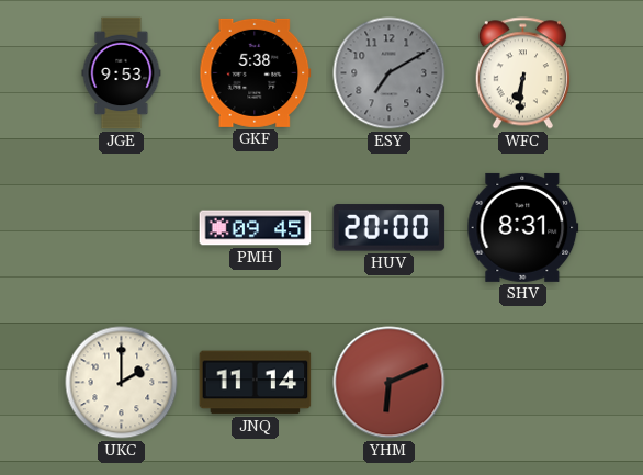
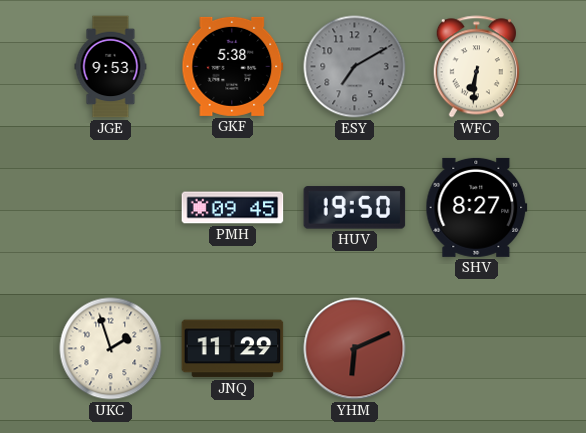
HUV: 20:00 -> 19:50 (355, 208)
SHV: 8:31 -> 8:27 (477, 207)
UKC: 2:00 -> 1:57 (111, 349)
JNQ: 11:14 -> 11:29 (233, 349)
